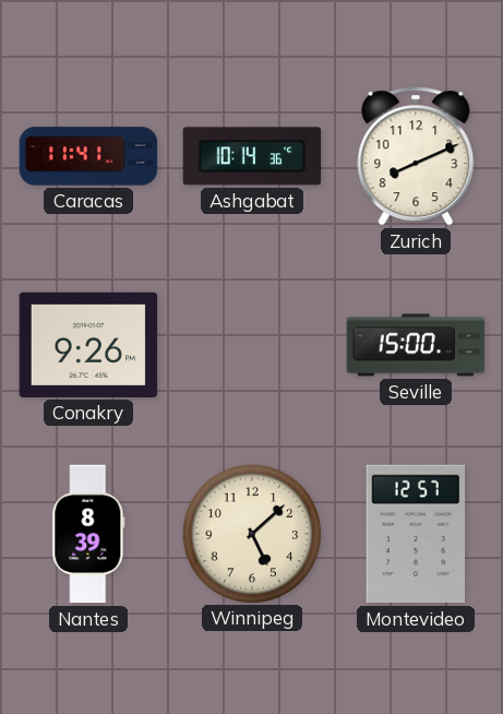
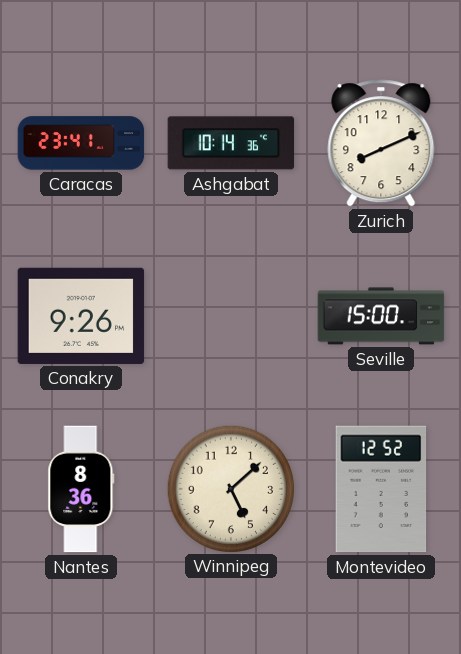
Caracas: 11:41 -> 23:41 (81, 143)
Nantes: 8:39 -> 8:36 (81, 489)
Montevideo: 12:57 -> 12:52 (381, 489)
